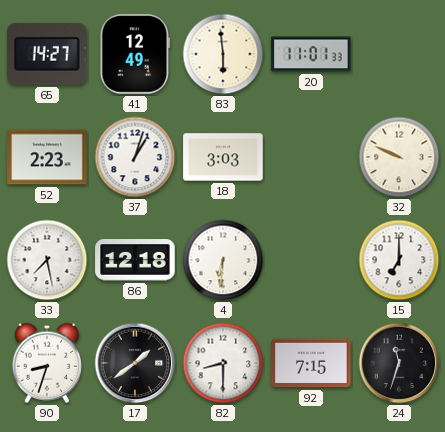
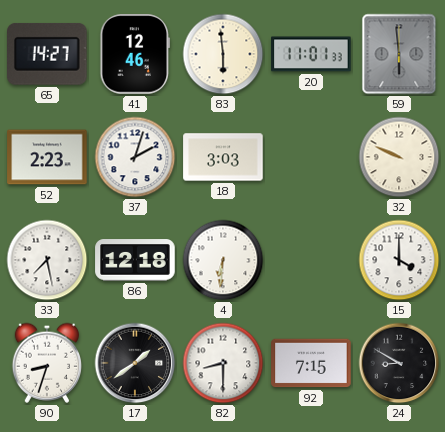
41: 12:49 -> 12:46 (135, 54)
59: none -> 5:59 (399, 54)
37: 1:03 -> 2:03 (135, 157)
15: 7:00 -> 4:00 (399, 260)
24: 11:33 -> 8:50 (399, 363)
